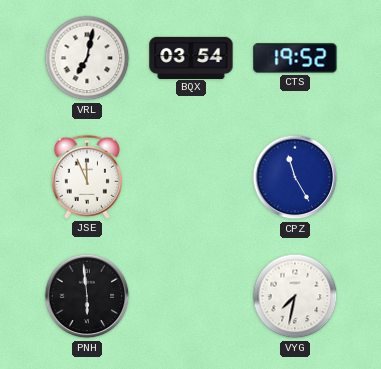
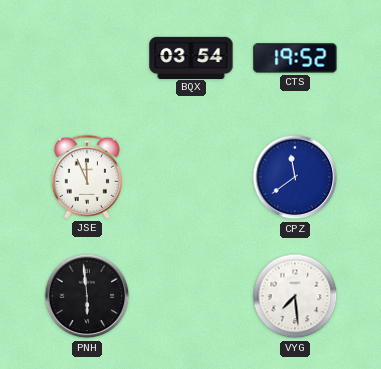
VRL: 7:02 -> none (87, 58)
CPZ: 11:25 -> 11:39 (295, 177)
VYG: 7:32 -> 7:29 (295, 296)
